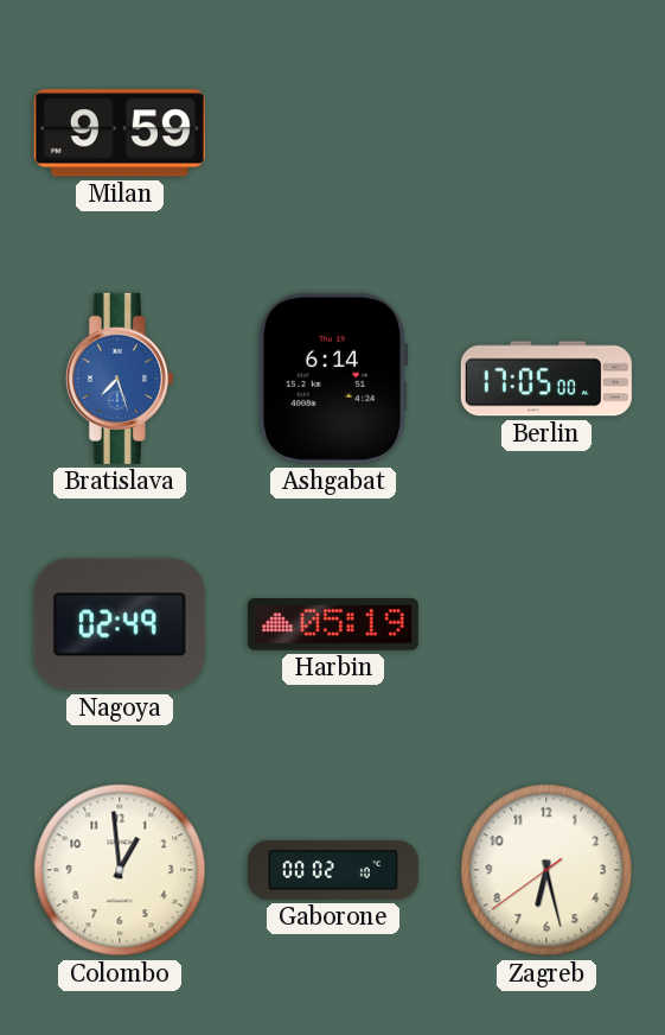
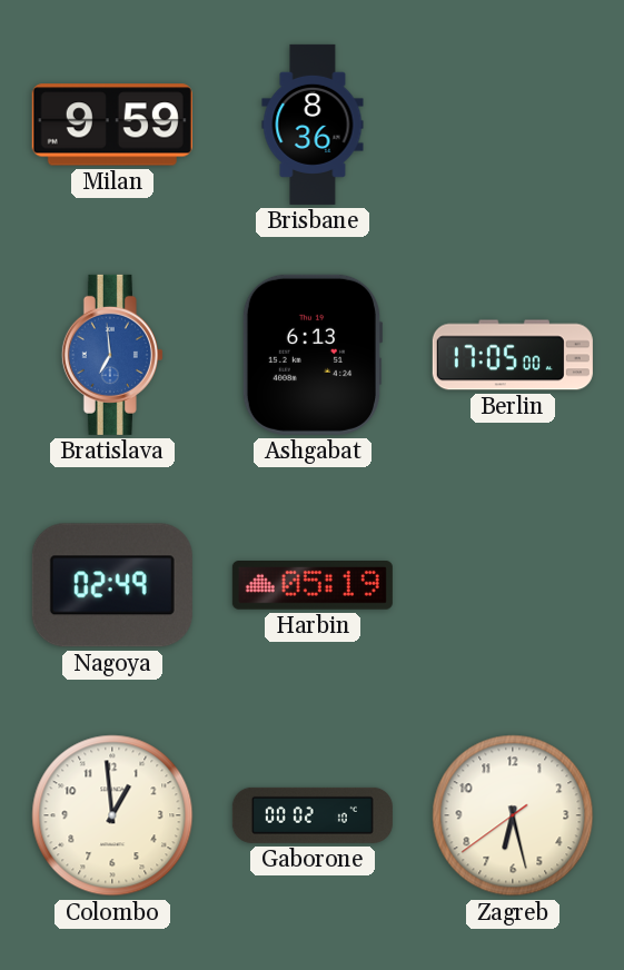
Brisbane: none -> 8:36 (313, 125)
Bratislava: 7:27 -> 6:59 (112, 355)
Ashgabat: 6:14 -> 6:13 (313, 355)
